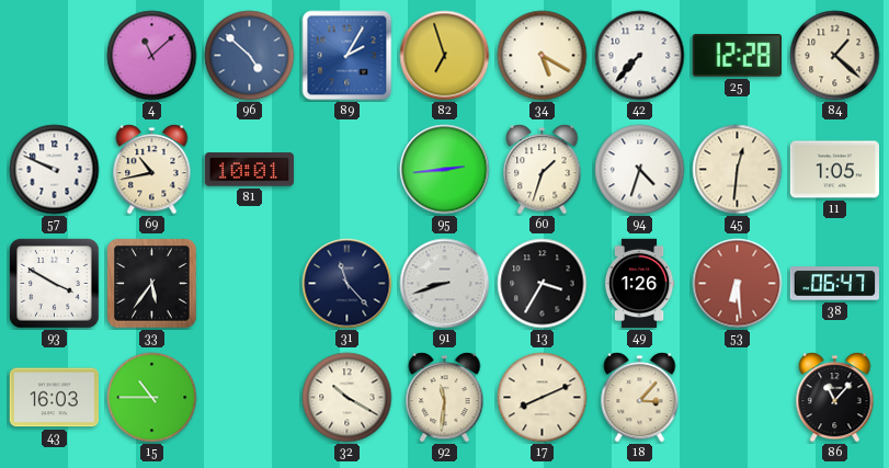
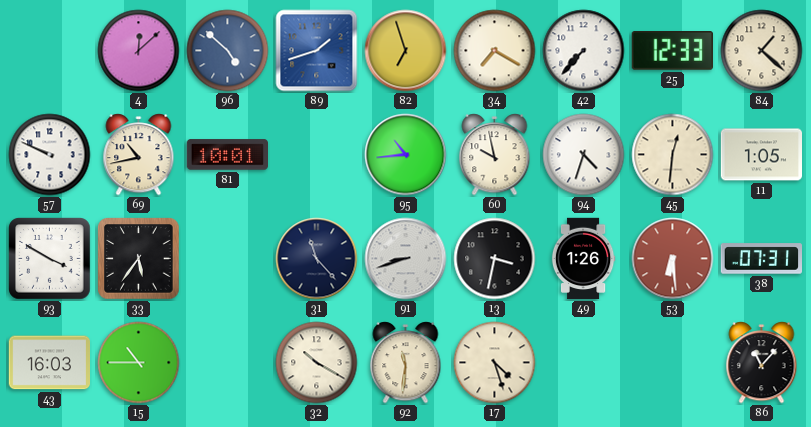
4: 11:08 -> 12:08 (139, 51)
89: 2:05 -> 1:42 (317, 51)
34: 5:20 -> 7:20 (495, 51)
25: 12:28 -> 12:33 (672, 51)
95: 2:44 -> 10:44 (406, 155)
60: 1:33 -> 9:58 (495, 155)
13: 3:35 -> 3:32 (495, 259)
38: 06:47 -> 07:31 (761, 259)
17: 8:11 -> 4:27 (495, 363)
18: 3:07 -> none (640, 398)
